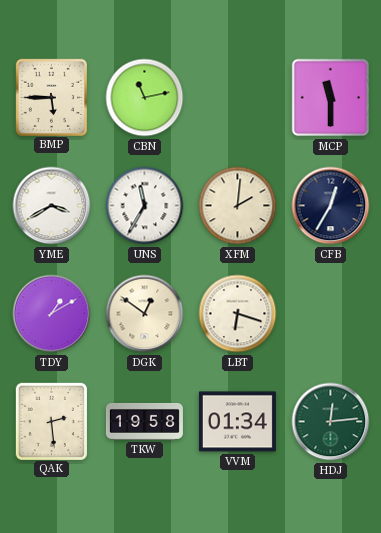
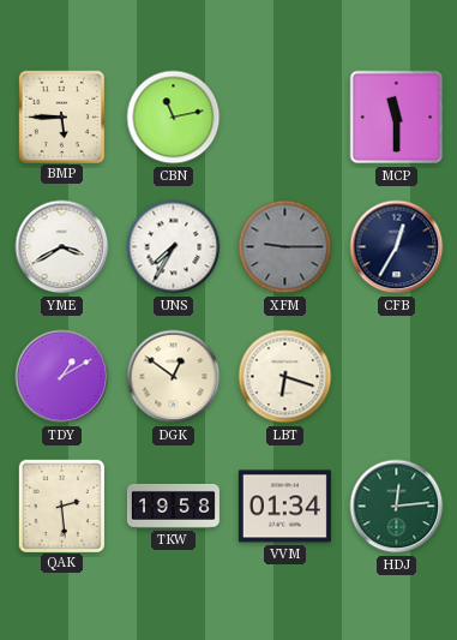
UNS: 11:35 -> 7:35 (174, 247)
XFM: 2:01 -> 9:15 (285, 247)
XFM dial: cream -> grey (285, 247)
